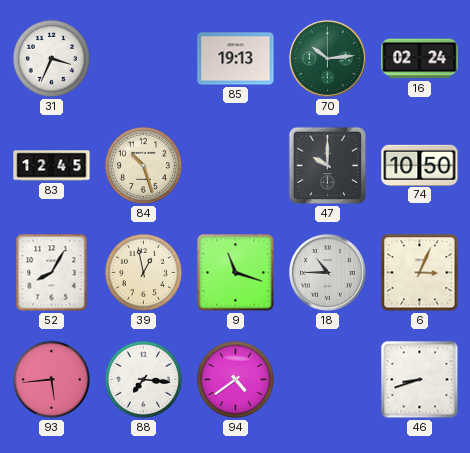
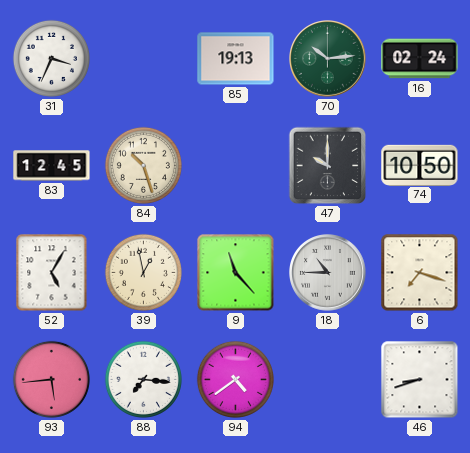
52: 8:05 -> 5:05 (52, 273)
9: 11:18 -> 11:23 (236, 273)
6: 3:04 -> 7:18 (420, 273)
